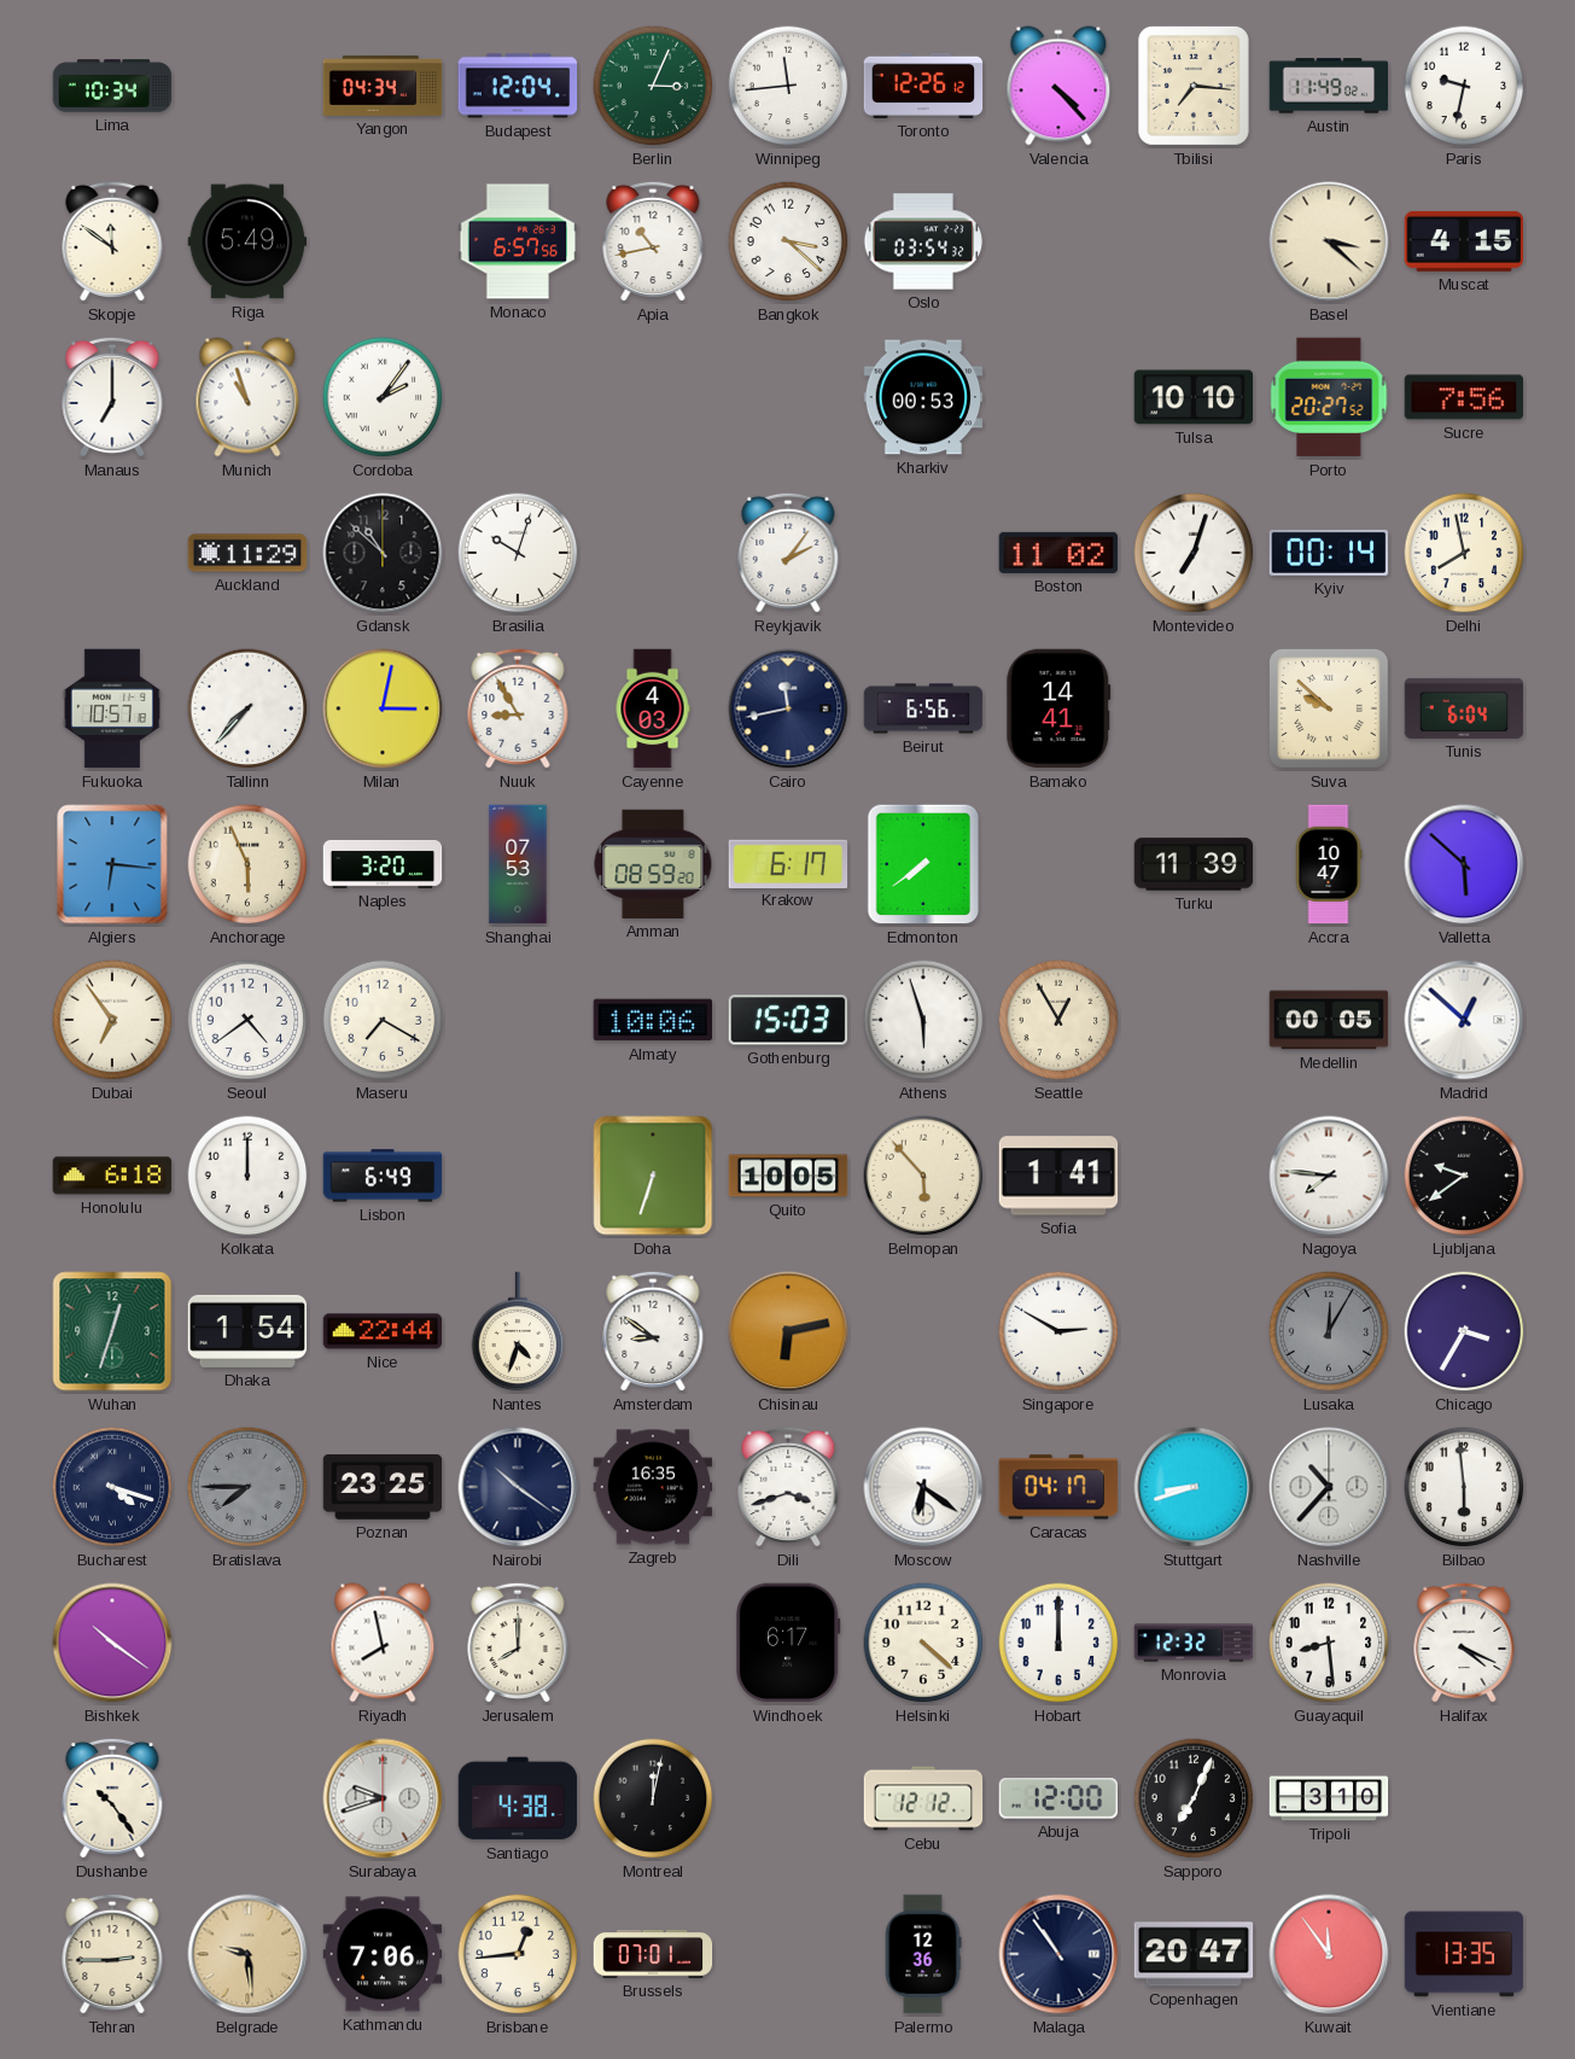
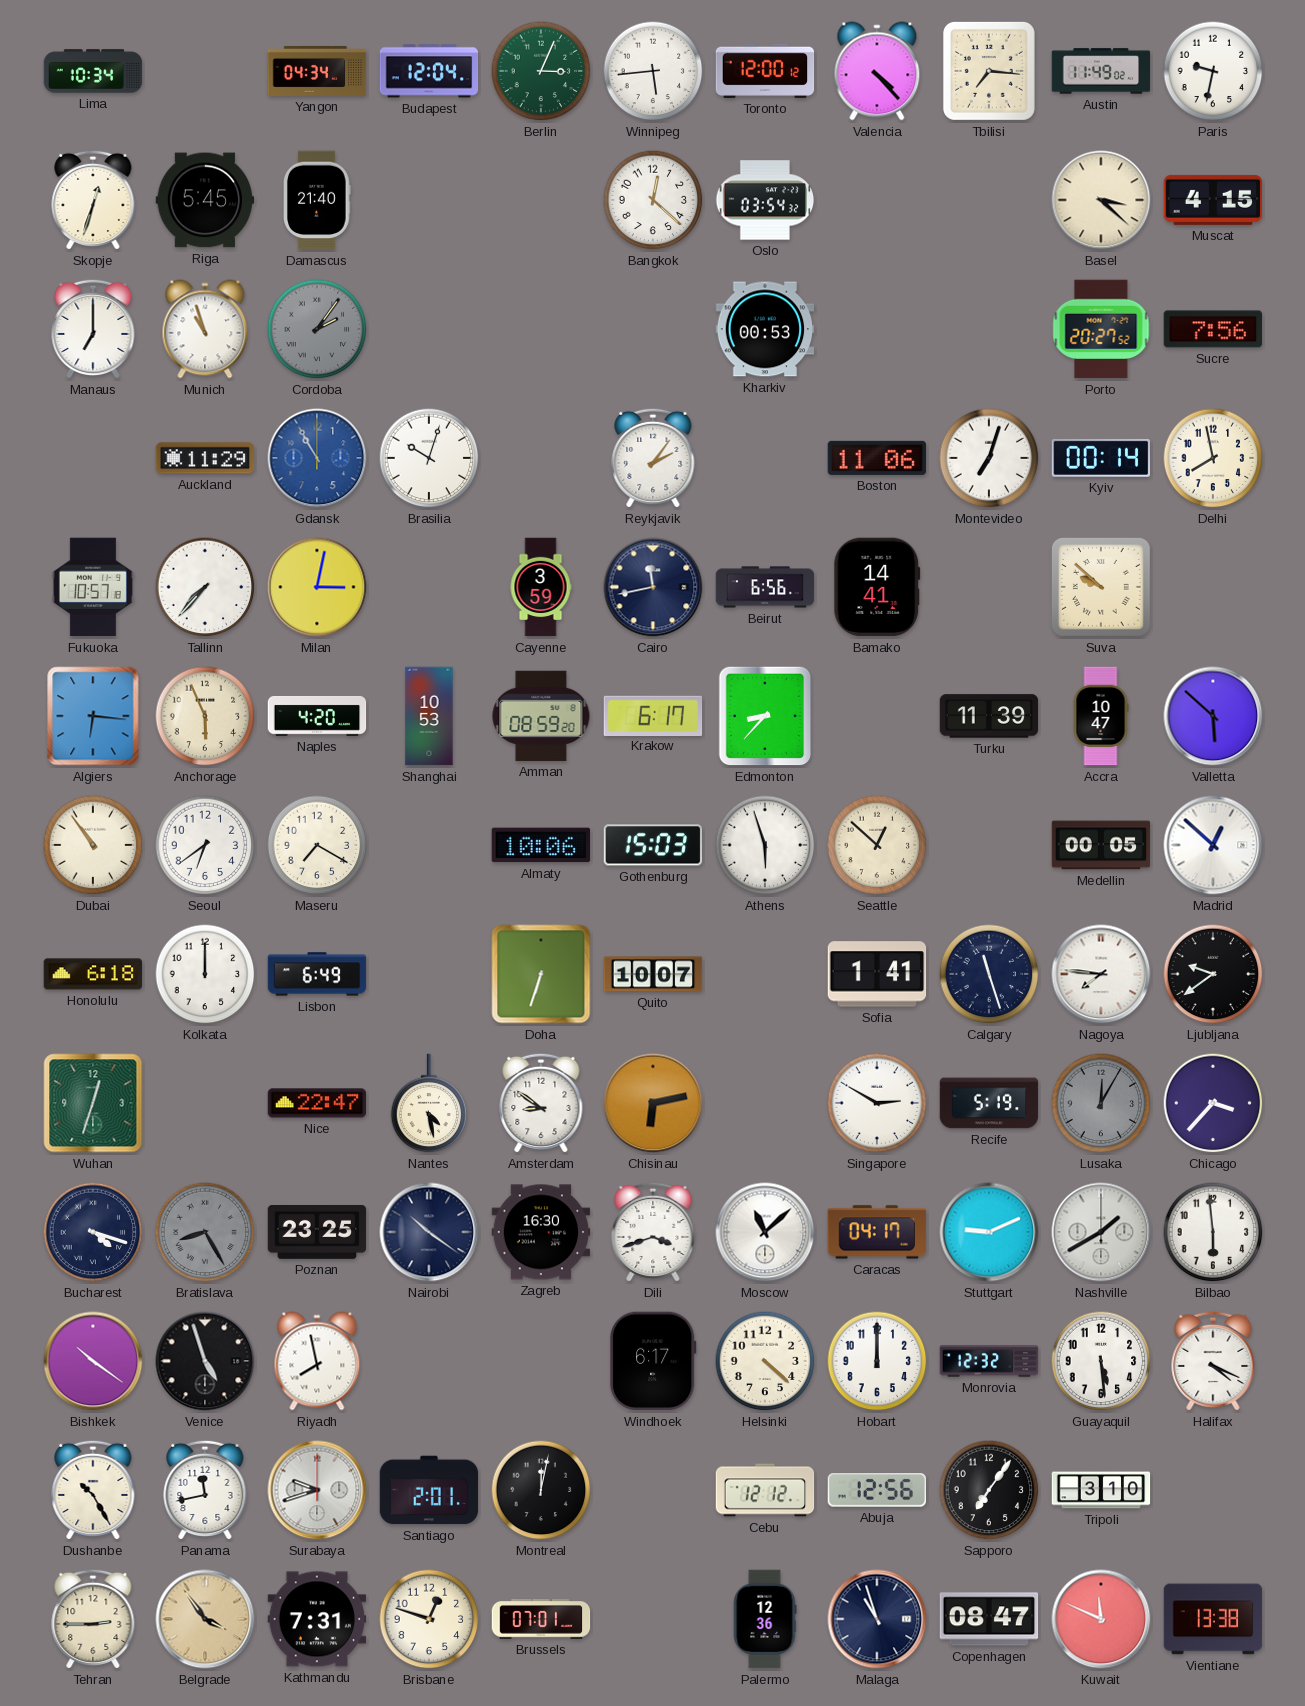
Winnipeg: 11:44 -> 5:44 (653, 71)
Toronto: 12:26 -> 12:00 (765, 71)
Skopje: 11:51 -> 12:33 (93, 200)
Riga: 5:49 -> 5:45 (205, 200)
Damascus: none -> 21:40 (318, 200)
Monaco: 6:57 -> none (518, 241)
Apia: 10:43 -> none (653, 241)
Bangkok: 3:22 -> 12:22 (653, 200)
Cordoba dial: white -> grey (317, 329)
Tulsa: 10:10 -> none (1194, 397)
Gdansk: 10:52 -> 10:55 (317, 458)
Gdansk dial: black -> blue (317, 458)
Boston: 11:02 -> 11:06 (877, 458)
Nuuk: 8:55 -> none (518, 708)
Cayenne: 4:03 -> 3:59 (541, 587)
Tunis: 6:04 -> none (1464, 708)
Naples: 3:20 -> 4:20 (317, 716)
Shanghai: 07:53 -> 10:53 (429, 716)
Edmonton: 7:39 -> 8:37 (765, 716)
Dubai: 6:54 -> 10:54 (93, 845)
Seoul: 4:39 -> 6:39 (205, 845)
Seattle: 12:55 -> 12:52 (877, 845)
Quito: 10:05 -> 10:07 (653, 974)
Belmopan: 5:53 -> none (923, 1176)
Calgary: none -> 11:27 (989, 974)
Dhaka: 1:54 -> none (247, 1331)
Nice: 22:44 -> 22:47 (317, 1103)
Nantes: 4:33 -> 4:28 (429, 1103)
Recife: none -> 5:19 (989, 1103)
Chicago: 3:35 -> 3:37 (1213, 1103)
Bratislava: 7:45 -> 8:25 (205, 1232)
Zagreb: 16:35 -> 16:30 (541, 1232)
Moscow: 6:21 -> 11:08 (765, 1232)
Stuttgart: 8:42 -> 9:11 (989, 1232)
Nashville: 10:37 -> 1:40 (1101, 1232)
Venice: none -> 4:57 (205, 1361)
Jerusalem: 8:00 -> none (518, 1643)
Guayaquil: 8:29 -> 5:29 (1101, 1361)
Dushanbe: 10:24 -> 10:25 (93, 1490)
Panama: none -> 11:43 (205, 1490)
Santiago: 4:38 -> 2:01 (429, 1490)
Abuja: 12:00 -> 12:56 (876, 1490)
Sapporo: 7:04 -> 7:06 (989, 1490)
Belgrade: 9:29 -> 3:54 (205, 1619)
Kathmandu: 7:06 -> 7:31 (317, 1619)
Brisbane: 12:44 -> 12:48 (429, 1619)
Malaga: 10:54 -> 10:57 (877, 1619)
Copenhagen: 20:47 -> 08:47 (989, 1619)
Kuwait: 11:54 -> 11:49 (1101, 1619)
Vientiane: 13:35 -> 13:38 (1213, 1619)
